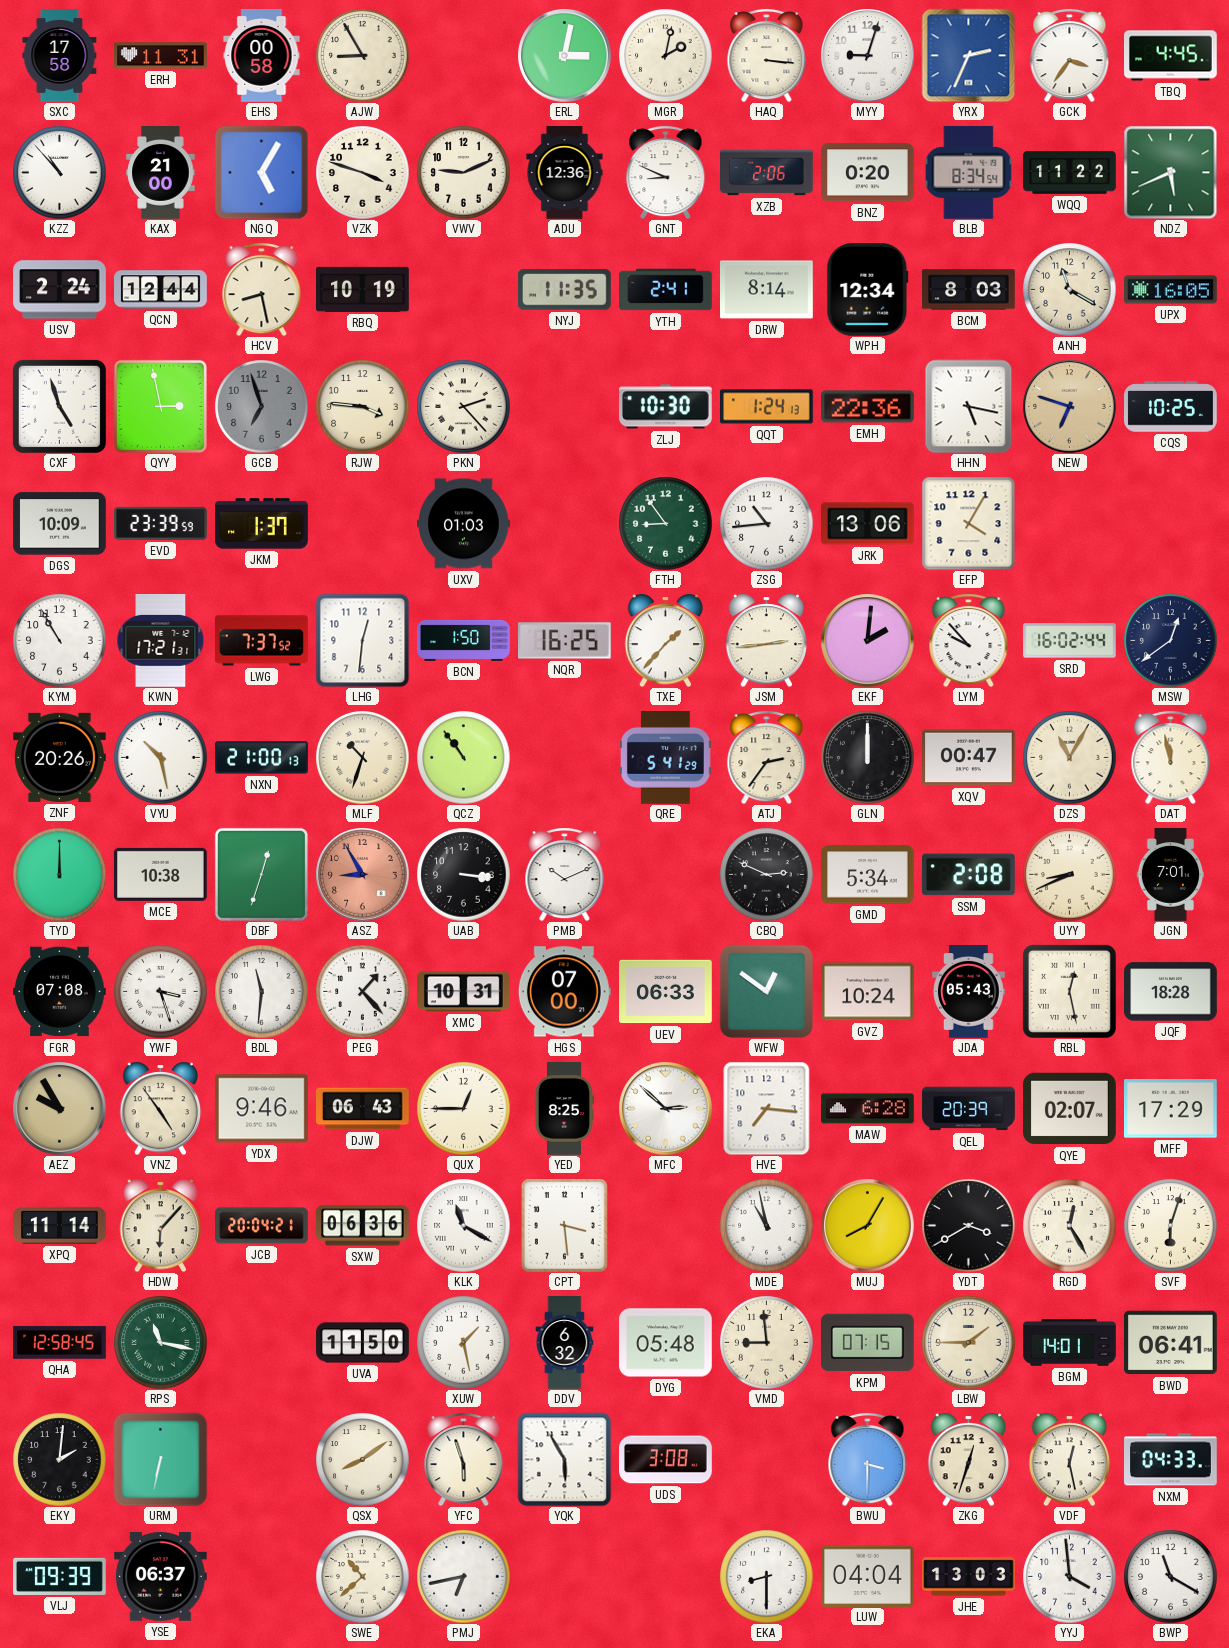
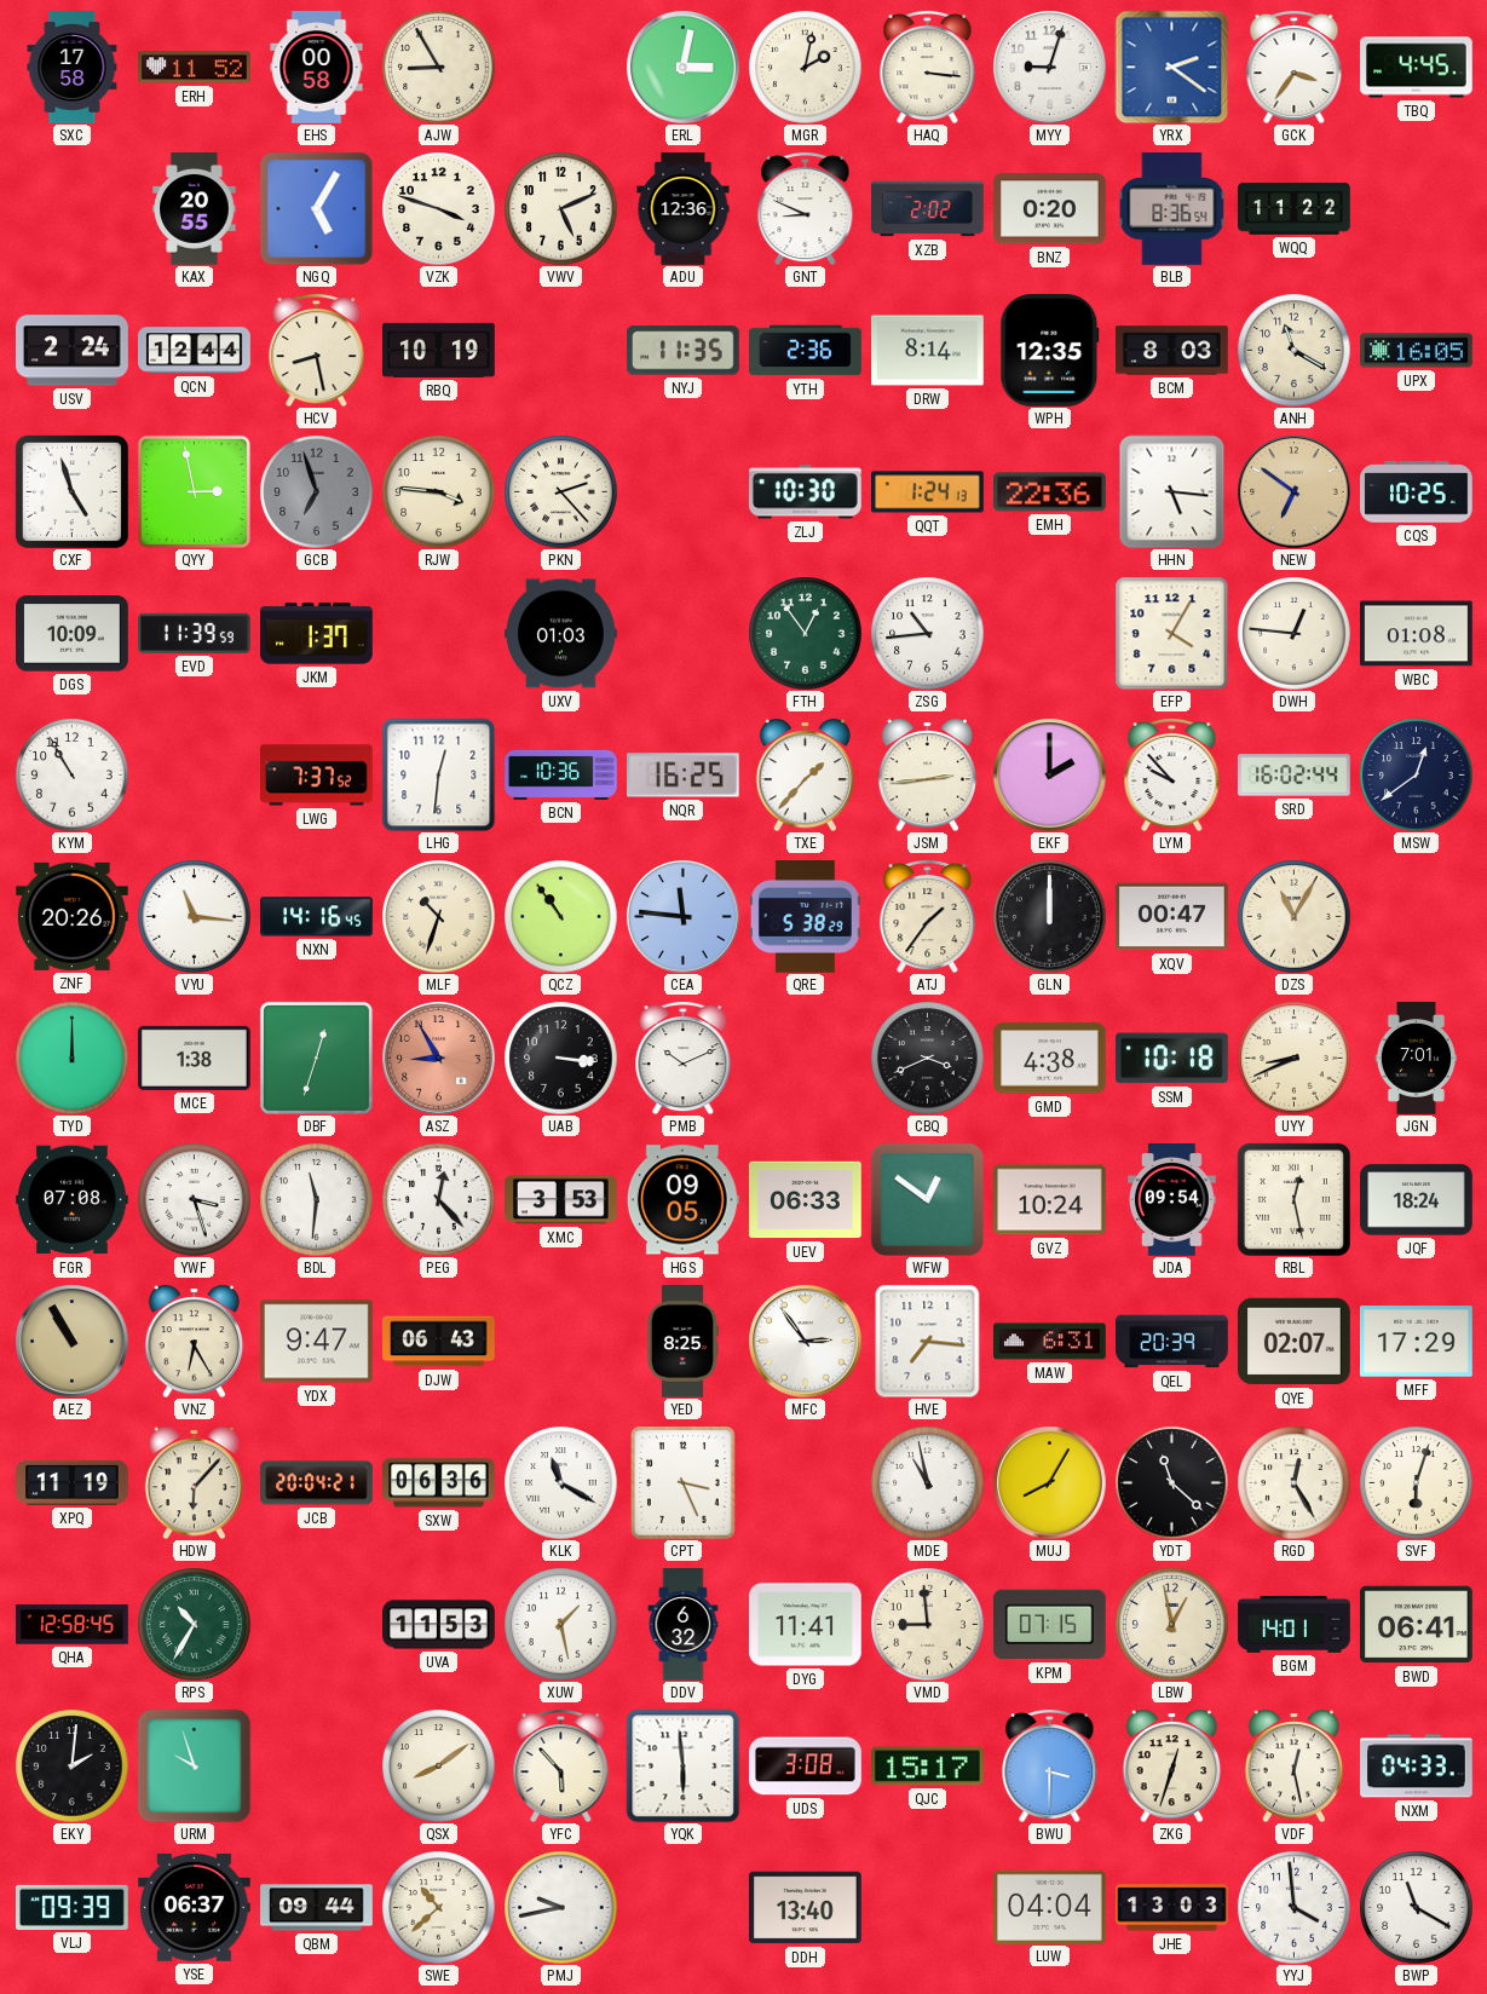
ERH: 11:31 -> 11:52 (195, 68)
YRX: 2:34 -> 2:21 (1171, 67)
KZZ: 10:53 -> none (59, 172)
KAX: 21:00 -> 20:55 (195, 209)
VWV: 9:11 -> 5:11 (560, 208)
XZB: 2:06 -> 2:02 (928, 209)
BLB: 8:34 -> 8:36 (1172, 209)
NDZ: 5:41 -> none (1170, 172)
YTH: 2:41 -> 2:36 (806, 351)
WPH: 12:34 -> 12:35 (1050, 351)
HHN: 5:17 -> 5:16 (1172, 491)
NEW: 6:48 -> 6:51 (1293, 491)
EVD: 23:39 -> 11:39 (195, 633)
FTH: 8:54 -> 12:54 (805, 633)
JRK: 13:06 -> none (868, 524)
DWH: none -> 12:46 (1293, 633)
WBC: none -> 01:08 (1417, 634)
KWN: 17:21 -> none (161, 641)
BCN: 1:50 -> 10:36 (561, 774)
EKF: 2:01 -> 2:00 (1049, 774)
VYU: 10:28 -> 11:16 (194, 916)
NXN: 21:00 -> 14:16 (317, 917)
CEA: none -> 11:46 (682, 916)
QRE: 5:41 -> 5:38 (806, 917)
ATJ: 2:36 -> 1:36 (928, 917)
DAT: 11:58 -> none (1171, 758)
MCE: 10:38 -> 1:38 (195, 1057)
CBQ: 2:49 -> 3:41 (927, 1057)
GMD: 5:34 -> 4:38 (1050, 1059)
SSM: 2:08 -> 10:18 (1171, 1059)
PEG: 1:23 -> 12:23 (438, 1199)
XMC: 10:31 -> 3:53 (561, 1200)
HGS: 07:00 -> 09:05 (682, 1200)
JDA: 05:43 -> 09:54 (1172, 1200)
JQF: 18:28 -> 18:24 (1417, 1200)
AEZ: 9:55 -> 10:55 (71, 1341)
VNZ: 4:54 -> 6:25 (195, 1341)
YDX: 9:46 -> 9:47 (317, 1342)
QUX: 12:45 -> none (463, 1108)
MFC: 2:52 -> 2:54 (805, 1341)
MAW: 6:28 -> 6:31 (1050, 1342)
XPQ: 11:14 -> 11:19 (73, 1482)
CPT: 3:29 -> 3:26 (684, 1483)
YDT: 3:40 -> 11:22 (1171, 1482)
RPS: 11:17 -> 10:35 (194, 1624)
UVA: 11:50 -> 11:53 (439, 1625)
DYG: 05:48 -> 11:41 (806, 1625)
LBW: 1:45 -> 12:58 (1171, 1624)
URM: 6:32 -> 9:57 (194, 1765)
YFC: 5:57 -> 5:53 (561, 1767)
YQK: 5:55 -> 5:59 (682, 1765)
QJC: none -> 15:17 (928, 1767)
QBM: none -> 09:44 (317, 1908)
PMJ: 6:43 -> 9:43 (560, 1907)
DDH: none -> 13:40 (806, 1908)
EKA: 8:30 -> none (766, 1576)
